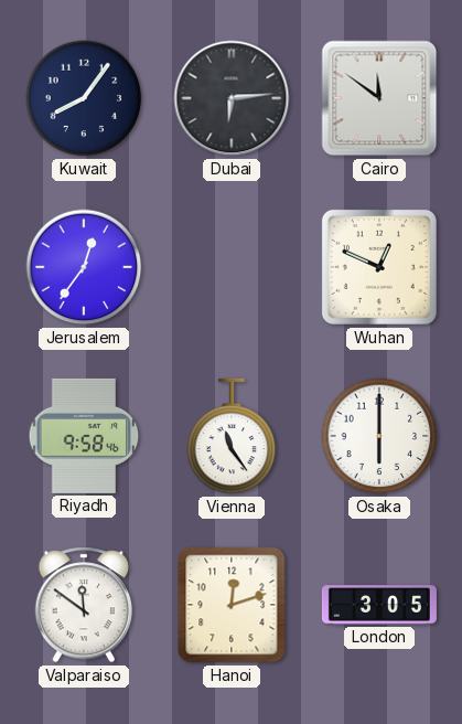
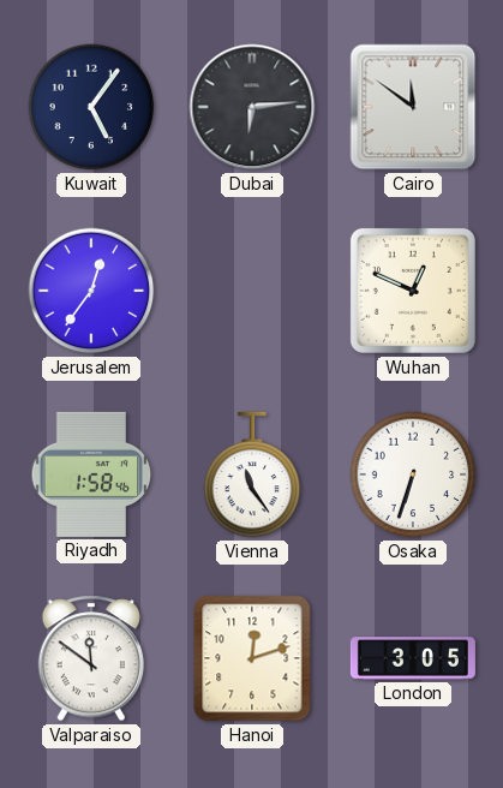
Kuwait: 8:06 -> 5:06 (91, 107)
Riyadh: 9:58 -> 1:58 (91, 474)
Osaka: 6:00 -> 6:33 (413, 474)
